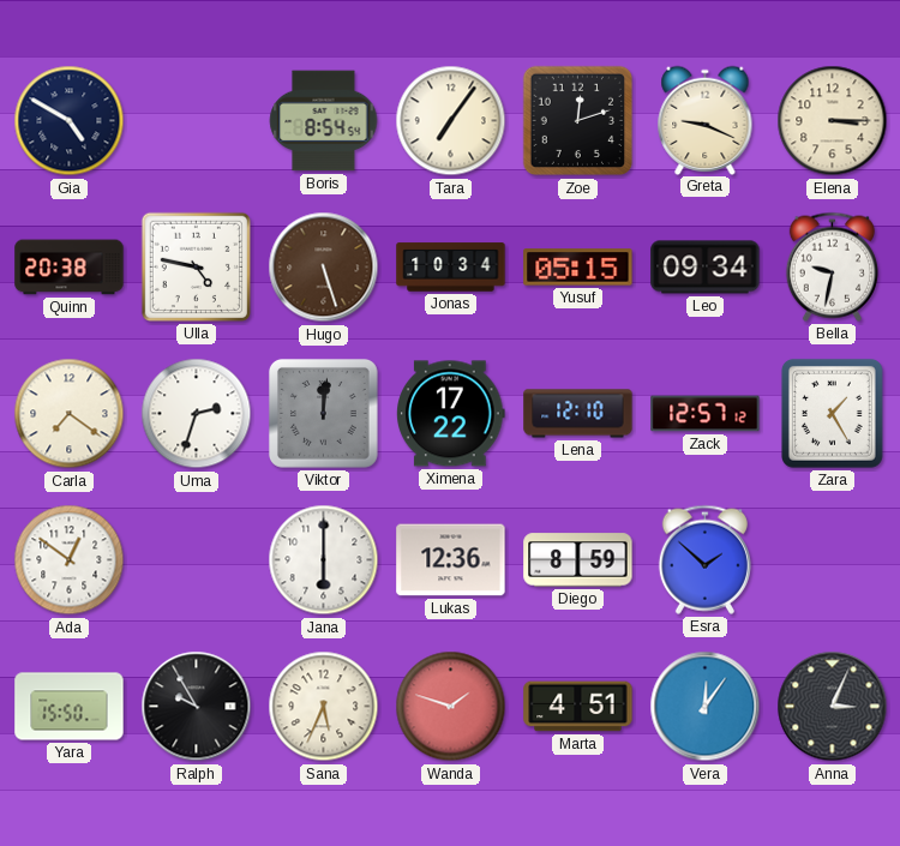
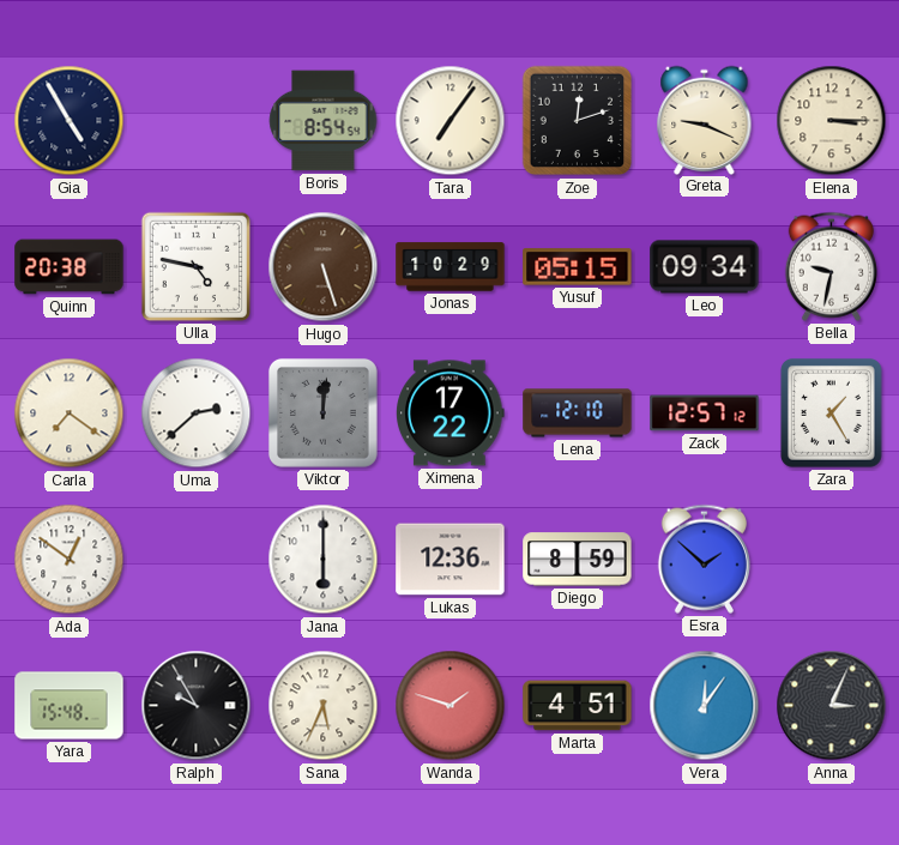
Gia: 4:50 -> 4:55 (70, 121)
Jonas: 10:34 -> 10:29 (451, 267)
Uma: 2:33 -> 2:38 (197, 414)
Yara: 15:50 -> 15:48 (70, 706)
